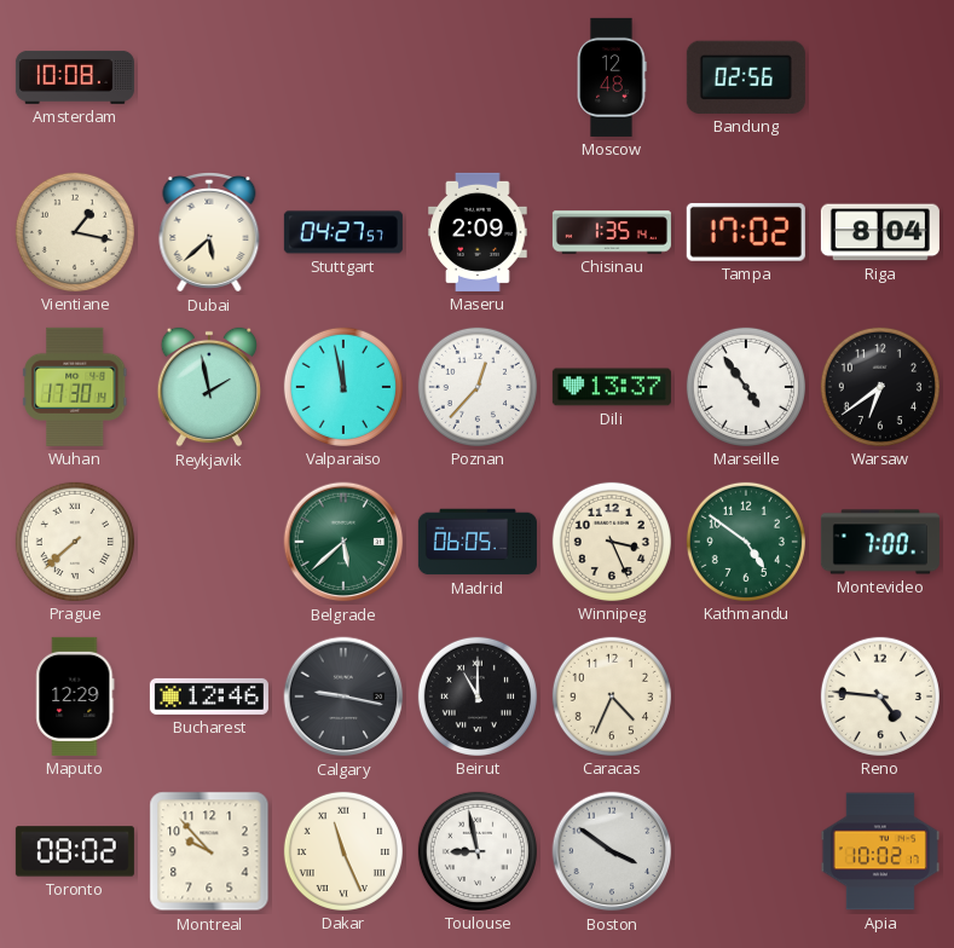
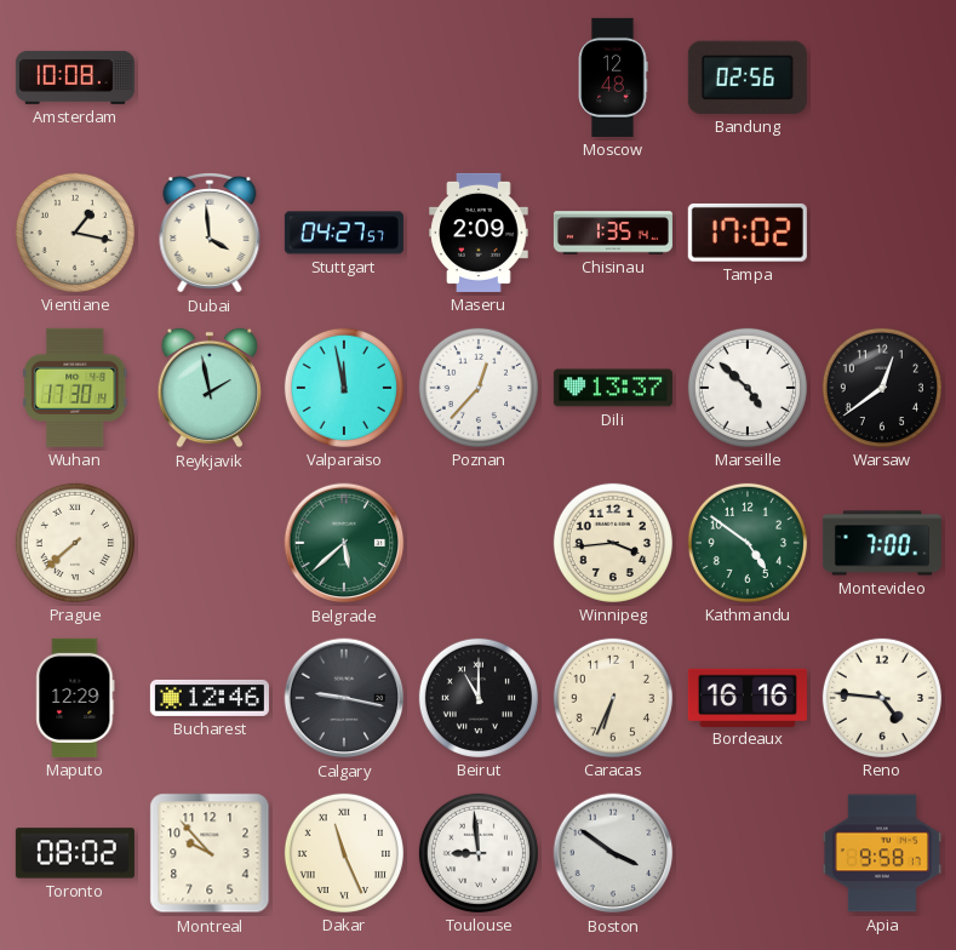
Dubai: 5:38 -> 3:59 (210, 234)
Riga: 8:04 -> none (880, 232)
Marseille: 4:54 -> 4:52 (748, 388)
Warsaw: 6:39 -> 12:39 (882, 388)
Madrid: 06:05 -> none (478, 542)
Winnipeg: 3:26 -> 3:44 (613, 543)
Caracas: 4:34 -> 6:34 (613, 698)
Bordeaux: none -> 16:16 (748, 697)
Toulouse: 8:58 -> 8:59 (479, 853)
Apia: 10:02 -> 9:58 (882, 853)
